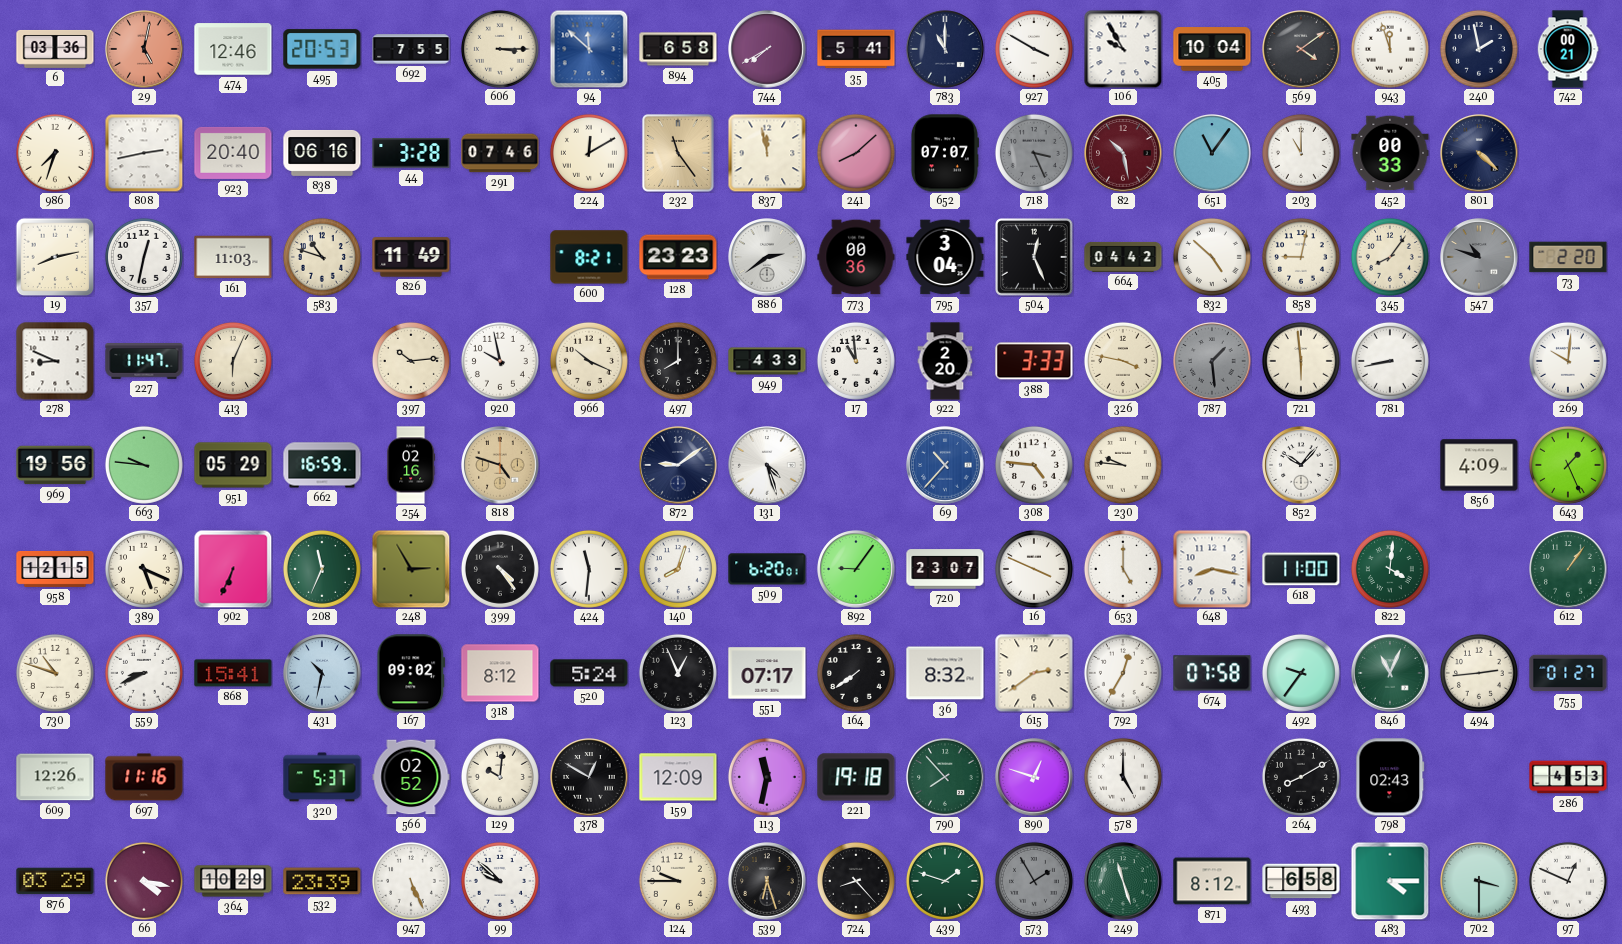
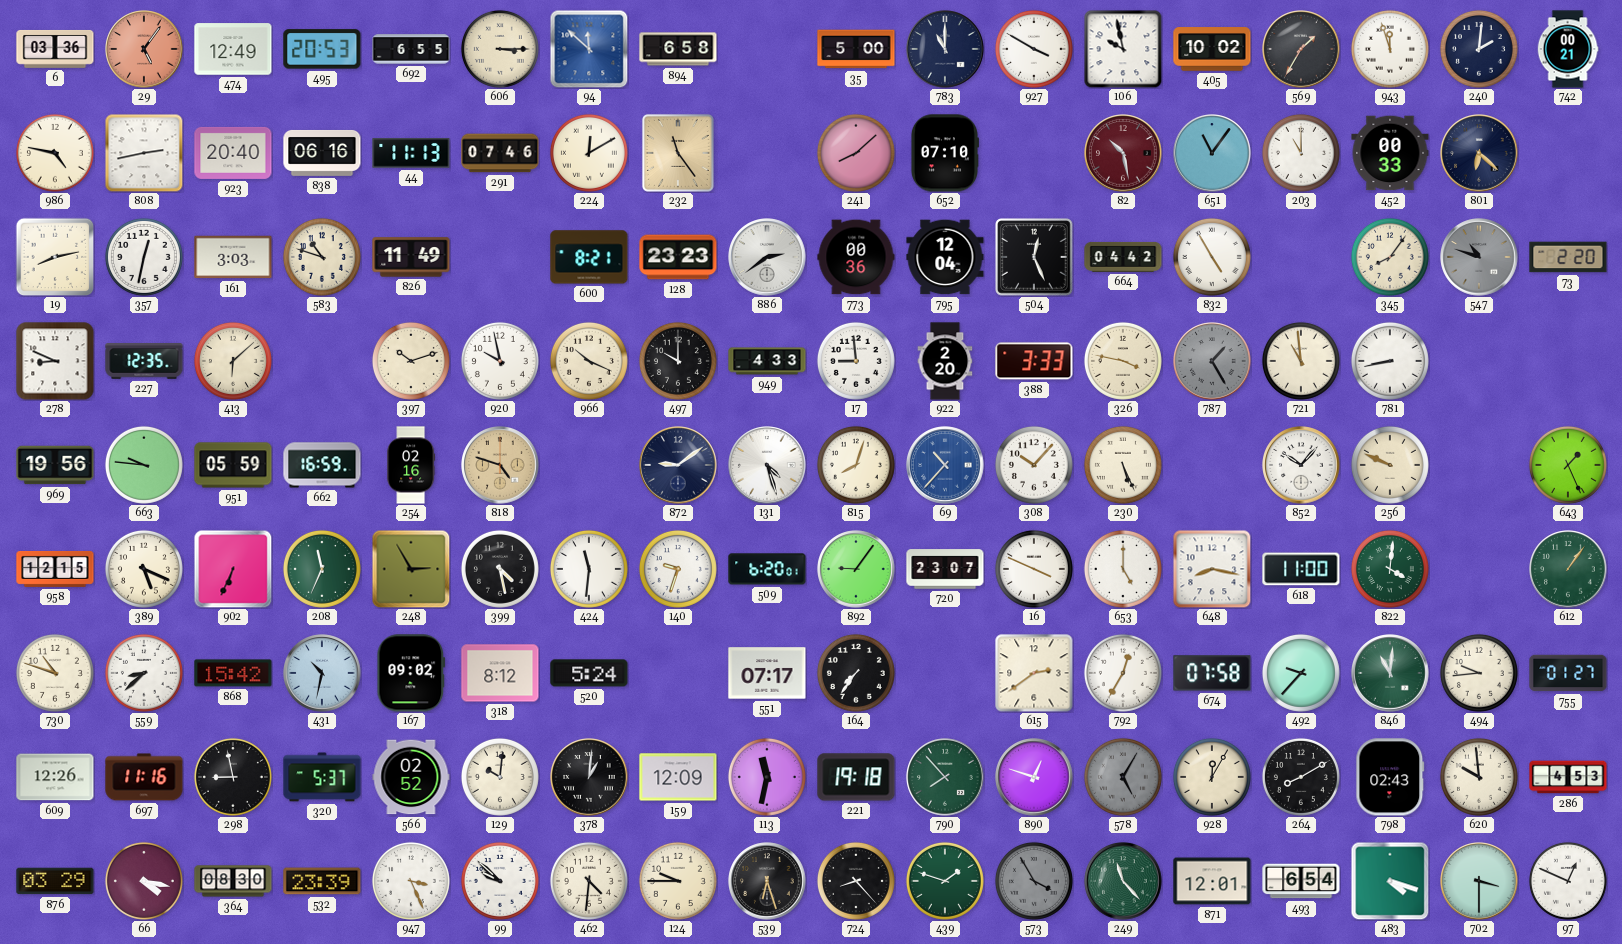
29: 5:02 -> 5:06 (144, 49)
474: 12:46 -> 12:49 (233, 49)
692: 7:55 -> 6:55 (411, 49)
744: 7:40 -> none (767, 49)
35: 5:41 -> 5:00 (856, 49)
106: 9:55 -> 9:58 (1123, 49)
405: 10:04 -> 10:02 (1212, 49)
569: 4:09 -> 1:35 (1301, 49)
240: 1:58 -> 2:01 (1479, 49)
986: 7:33 -> 4:47 (55, 153)
44: 3:28 -> 11:13 (411, 153)
837: 11:58 -> none (767, 153)
652: 07:07 -> 07:10 (944, 153)
718: 3:26 -> none (1034, 153)
801: 4:22 -> 6:22 (1479, 153)
161: 11:03 -> 3:03 (233, 257)
795: 3:04 -> 12:04 (945, 257)
832: 4:52 -> 4:55 (1212, 257)
858: 9:02 -> none (1301, 257)
227: 11:47 -> 12:35 (144, 361)
413: 6:04 -> 6:08 (233, 361)
397: 10:14 -> 10:12 (411, 361)
497: 8:00 -> 10:00 (678, 361)
17: 10:59 -> 8:59 (856, 361)
787: 1:29 -> 1:25 (1212, 361)
721: 5:59 -> 10:59 (1301, 361)
269: 10:01 -> none (1568, 361)
951: 05:29 -> 05:59 (233, 465)
815: none -> 8:03 (856, 465)
308: 4:46 -> 10:07 (1034, 465)
230: 9:46 -> 5:26 (1123, 465)
256: none -> 9:49 (1390, 465)
856: 4:09 -> none (1479, 465)
399: 4:24 -> 4:28 (500, 569)
140: 8:03 -> 9:33 (678, 569)
559: 8:41 -> 8:38 (144, 673)
868: 15:41 -> 15:42 (233, 673)
123: 12:56 -> none (678, 673)
164: 7:39 -> 7:36 (856, 673)
36: 8:32 -> none (945, 673)
492: 9:36 -> 9:37 (1301, 673)
846: 11:04 -> 11:01 (1390, 673)
494: 2:44 -> 9:44 (1479, 673)
298: none -> 8:58 (233, 777)
378: 12:50 -> 1:01 (589, 777)
578: 5:00 -> 5:05 (1123, 777)
578 dial: white -> grey (1123, 777)
928: none -> 12:05 (1212, 777)
620: none -> 9:59 (1479, 777)
364: 10:29 -> 08:30 (233, 881)
947: 5:26 -> 3:26 (411, 881)
462: none -> 4:31 (589, 881)
573: 1:55 -> 3:55 (1034, 881)
249: 11:27 -> 11:23 (1123, 881)
871: 8:12 -> 12:01 (1212, 881)
493: 6:58 -> 6:54 (1301, 881)
483: 4:15 -> 4:18 (1390, 881)
